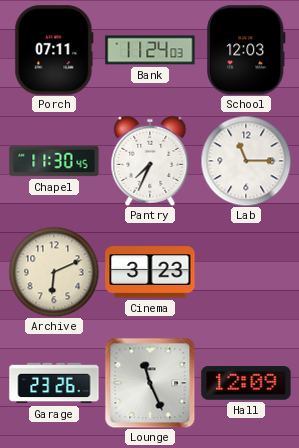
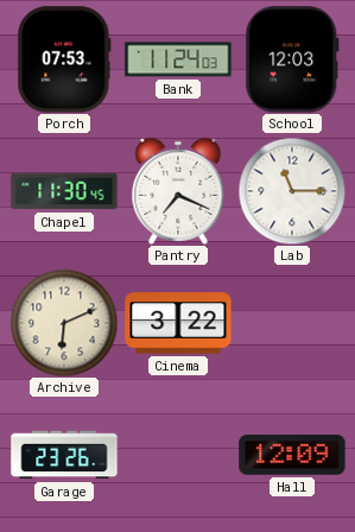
Porch: 07:11 -> 07:53 (64, 59)
Pantry: 7:34 -> 7:19 (178, 191)
Cinema: 3:23 -> 3:22 (178, 323)
Lounge: 11:26 -> none (150, 383)
